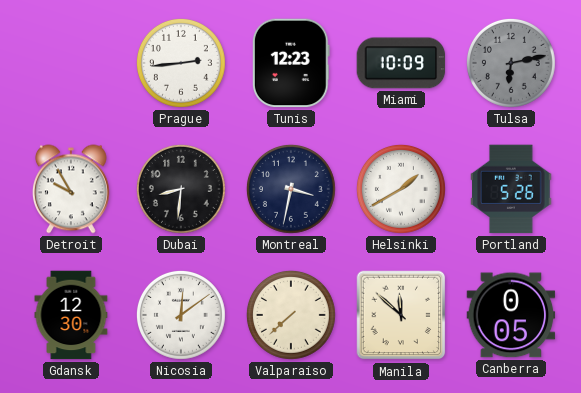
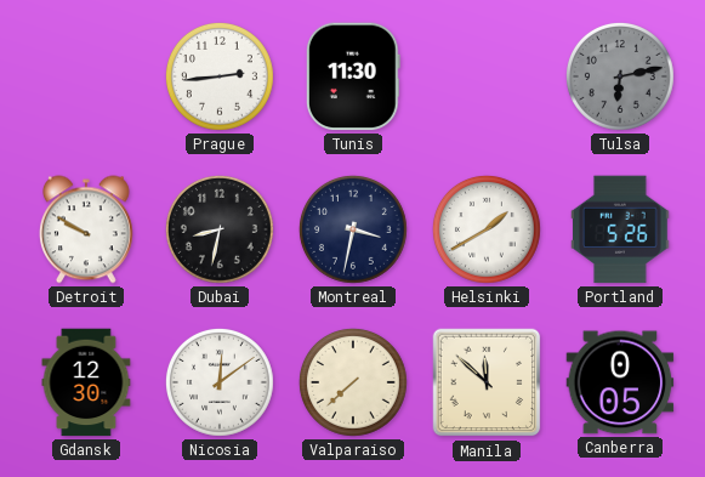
Tunis: 12:23 -> 11:30 (353, 76)
Miami: 10:09 -> none (401, 63)
Detroit: 9:55 -> 9:50 (86, 229)
Dubai: 8:31 -> 8:32 (220, 229)
